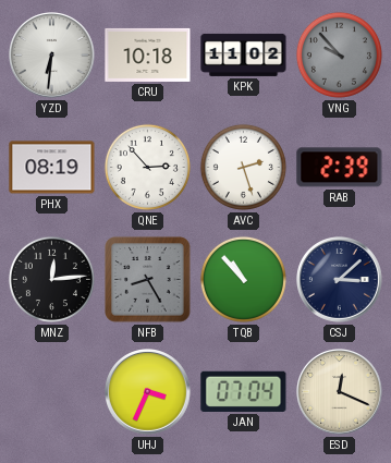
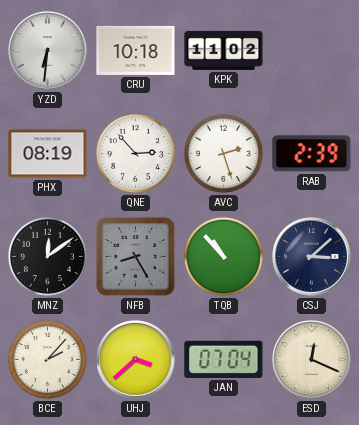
VNG: 9:53 -> none (339, 54)
MNZ: 12:14 -> 12:09 (47, 256)
BCE: none -> 2:07 (47, 359)
UHJ: 3:34 -> 3:38 (136, 360)
